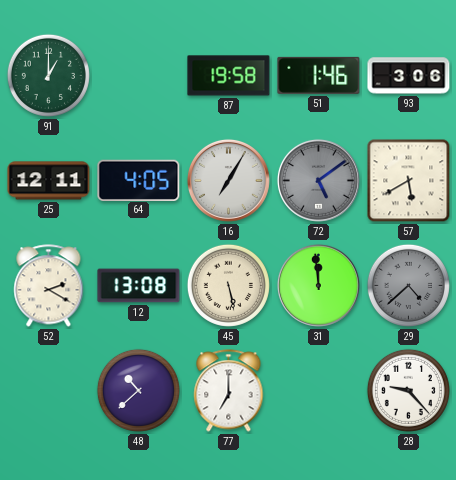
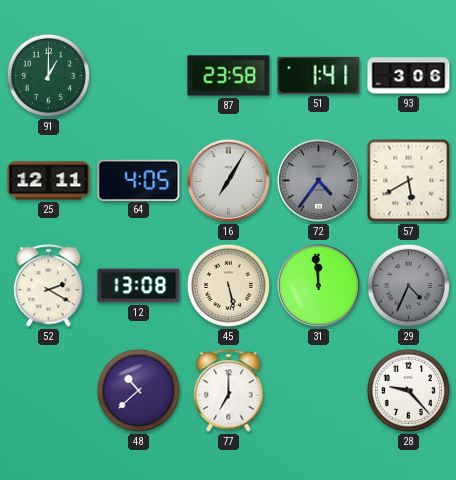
87: 19:58 -> 23:58 (229, 76)
51: 1:46 -> 1:41 (319, 75)
72: 5:09 -> 4:36 (318, 180)
29: 4:38 -> 4:34 (408, 285)
